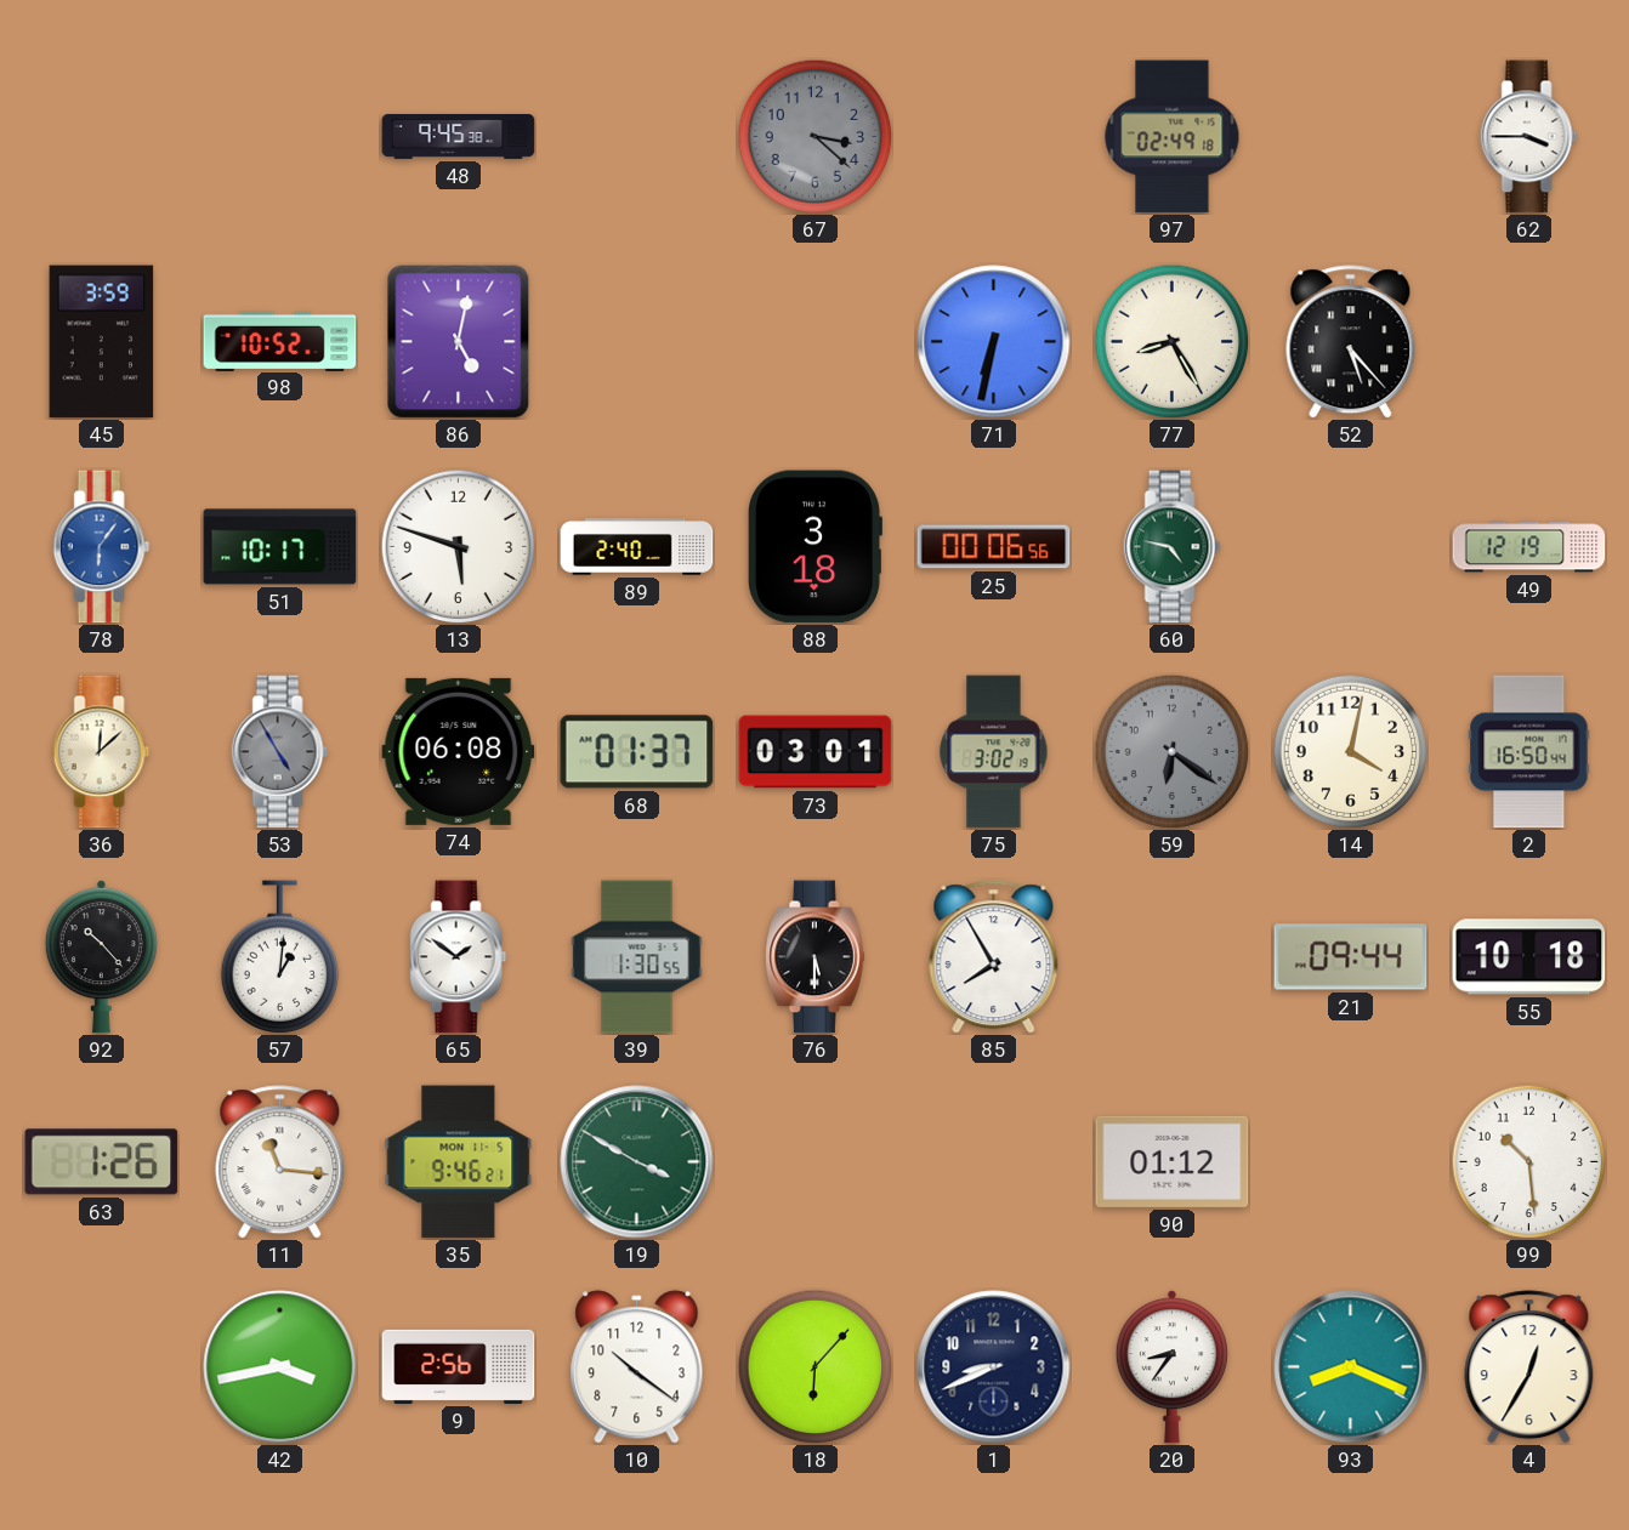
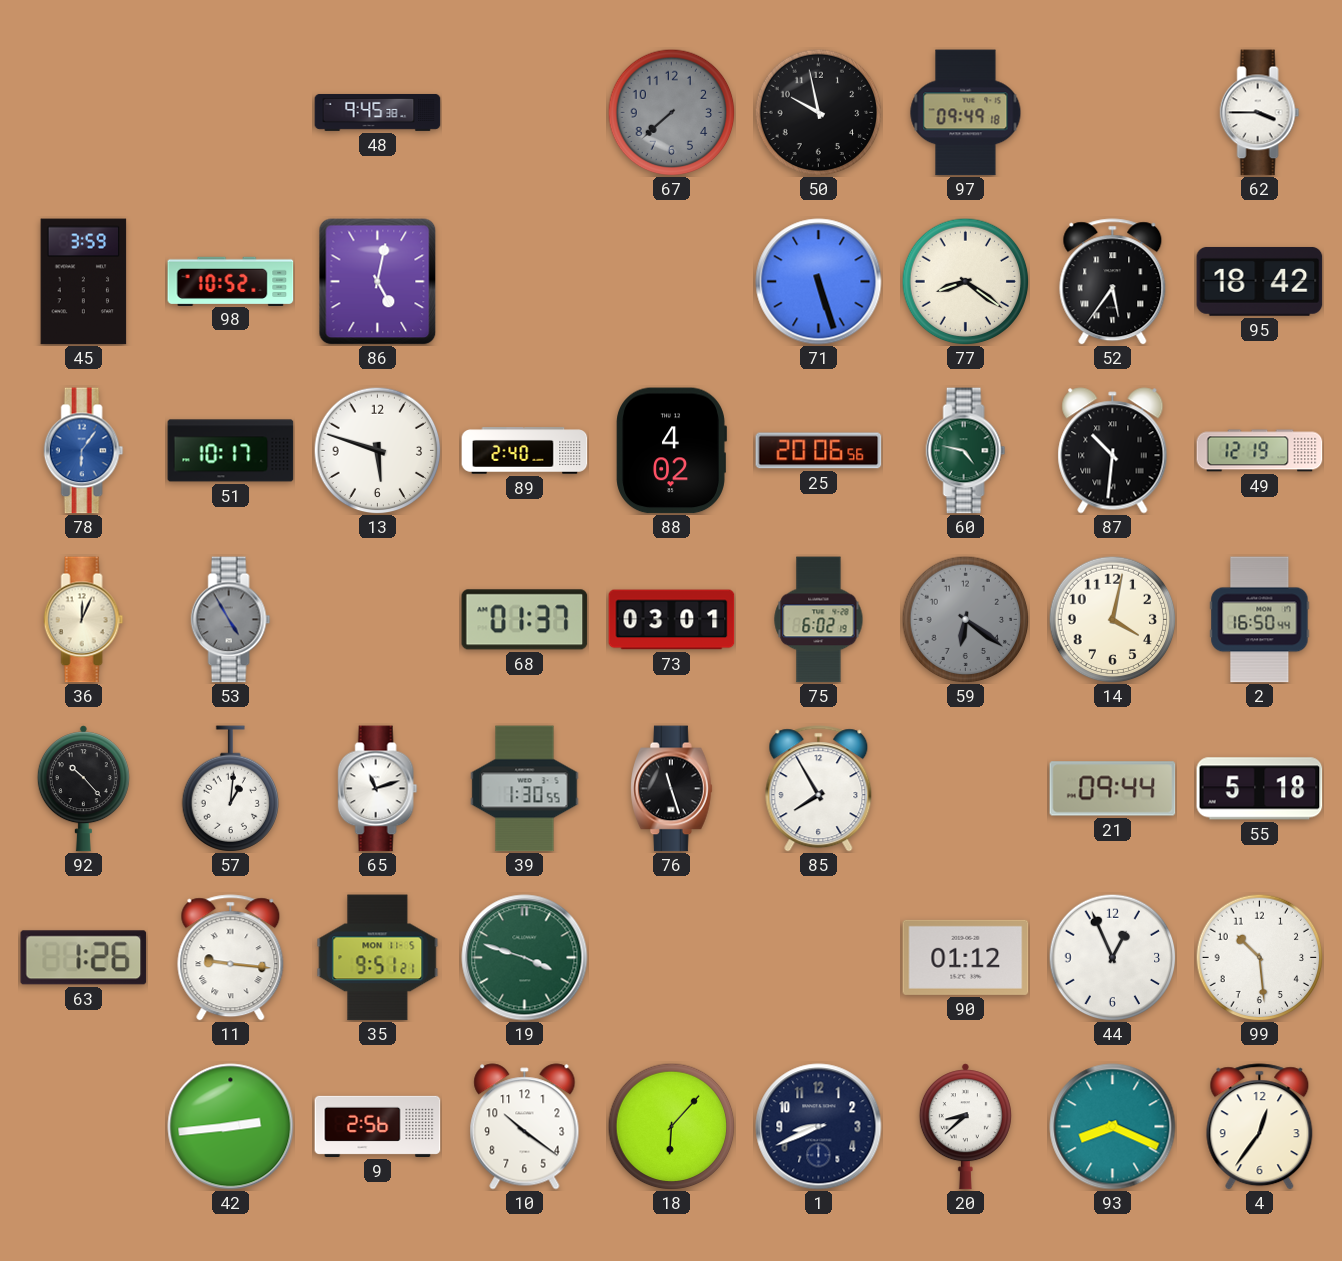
67: 3:22 -> 7:38 (671, 112)
50: none -> 9:58 (818, 112)
97: 02:49 -> 09:49 (966, 113)
71: 6:32 -> 5:27 (819, 282)
77: 8:25 -> 8:21 (965, 281)
52: 5:23 -> 5:36 (1113, 282)
95: none -> 18:42 (1260, 281)
88: 3:18 -> 4:02 (671, 451)
25: 00:06 -> 20:06 (819, 451)
87: none -> 10:31 (1113, 451)
36: 12:08 -> 12:04 (84, 620)
74: 06:08 -> none (459, 751)
75: 3:02 -> 6:02 (819, 620)
65: 1:51 -> 11:12 (378, 789)
76: 5:30 -> 11:27 (672, 789)
55: 10:18 -> 5:18 (1260, 789)
11: 11:16 -> 9:16 (231, 958)
35: 9:46 -> 9:51 (378, 958)
19: 3:50 -> 3:48 (525, 958)
44: none -> 12:56 (1112, 957)
42: 3:43 -> 2:44 (231, 1127)
20: 8:36 -> 8:38 (965, 1127)
4: 12:35 -> 12:36 (1260, 1127)
